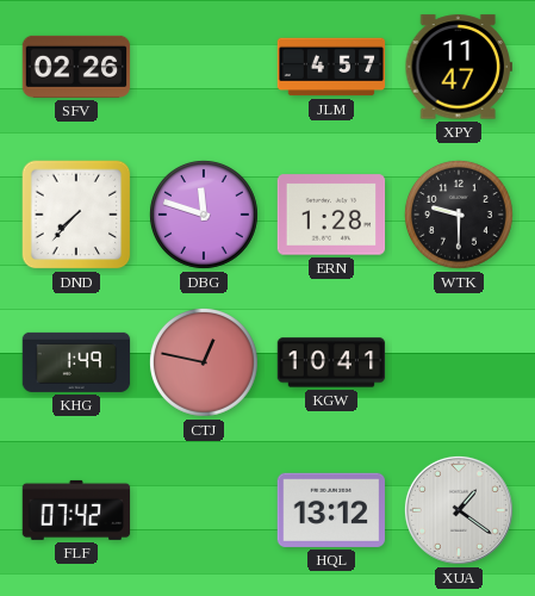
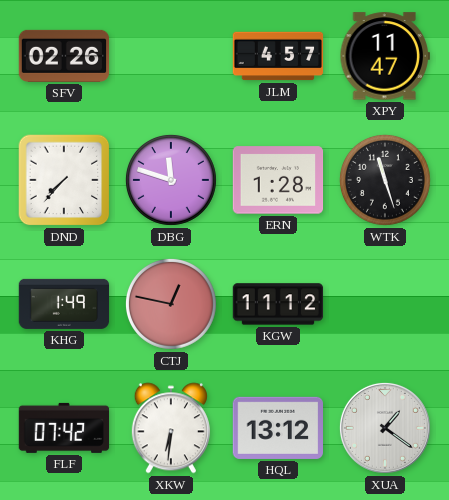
WTK: 9:30 -> 11:27 (385, 180)
KGW: 10:41 -> 11:12 (278, 304)
XKW: none -> 6:31 (171, 428)
